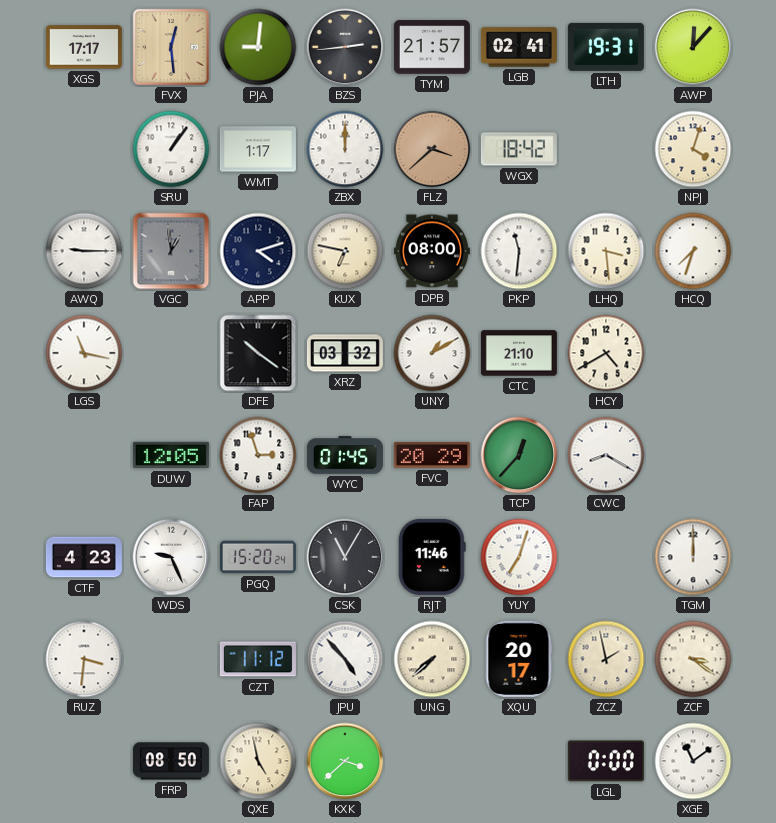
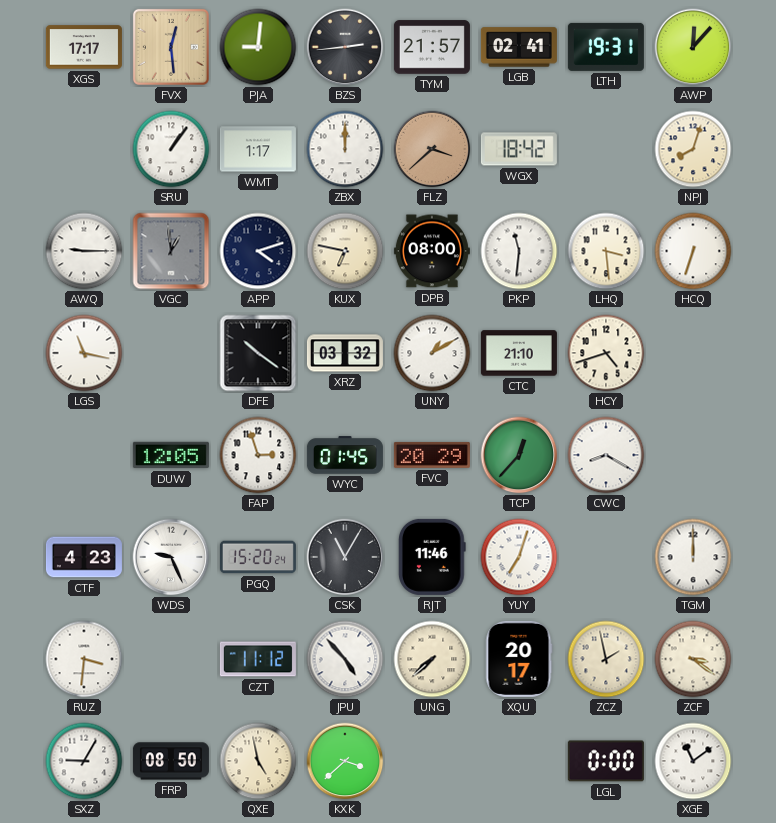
NPJ: 4:03 -> 8:03 (693, 149)
HCQ: 7:33 -> 6:33 (693, 251)
HCY: 4:40 -> 4:42 (606, 353)
SXZ: none -> 9:05 (84, 761)
